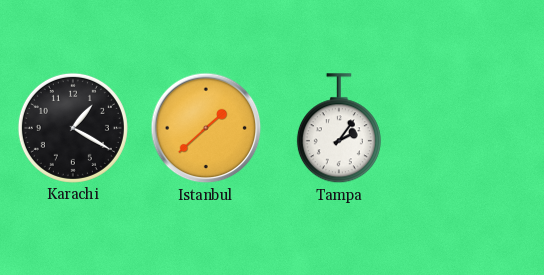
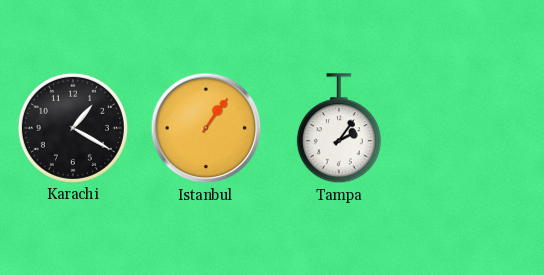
Istanbul: 1:38 -> 1:06 (206, 128)
